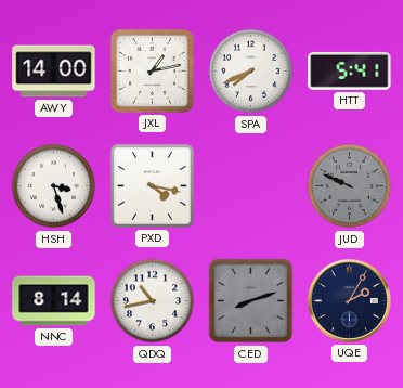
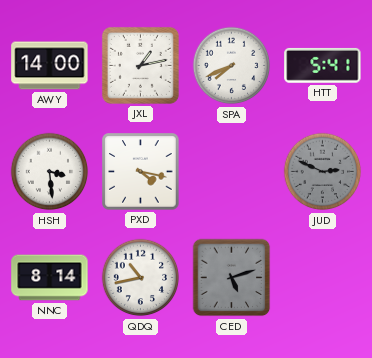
HSH: 3:27 -> 3:29 (50, 172)
JUD: 9:49 -> 2:49 (323, 172)
CED: 8:12 -> 5:12 (232, 278)
UQE: 2:05 -> none (349, 300)
